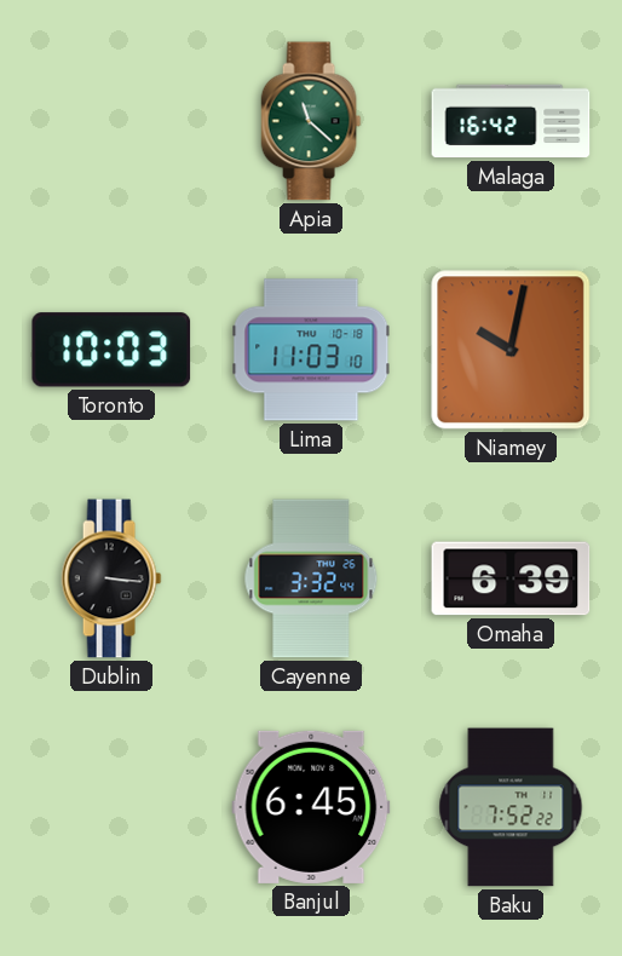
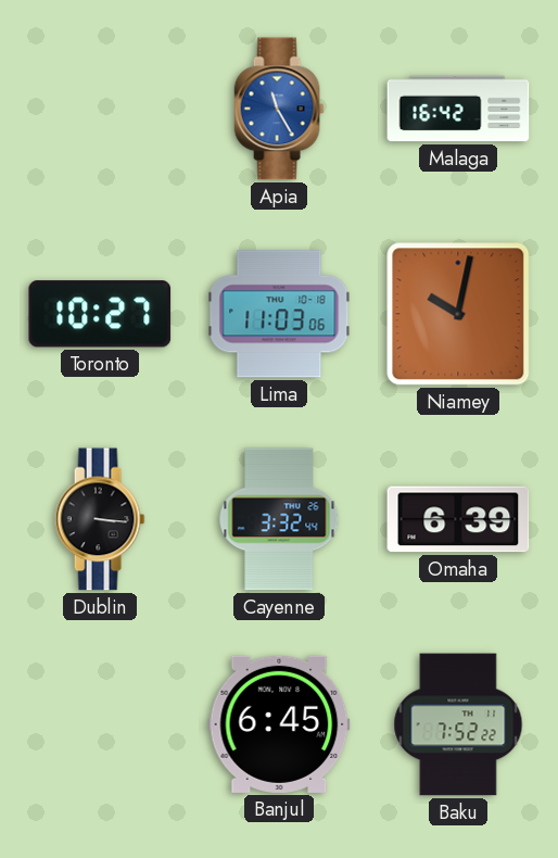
Apia: 11:22 -> 11:25 (279, 109)
Apia dial: green -> blue (279, 109)
Toronto: 10:03 -> 10:27 (100, 314)
Lima: 11:03:10 -> 11:03:06 (279, 314)
